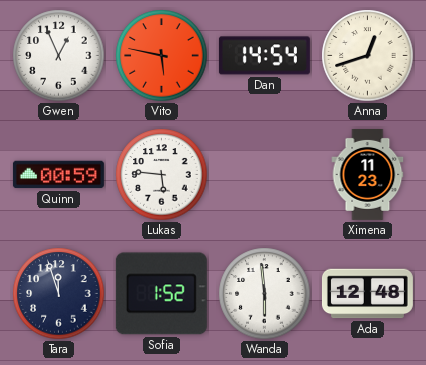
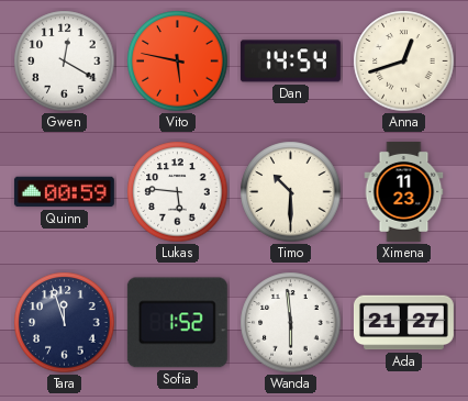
Gwen: 12:56 -> 12:20 (65, 62)
Timo: none -> 10:30 (291, 192)
Ada: 12:48 -> 21:27 (403, 323)
